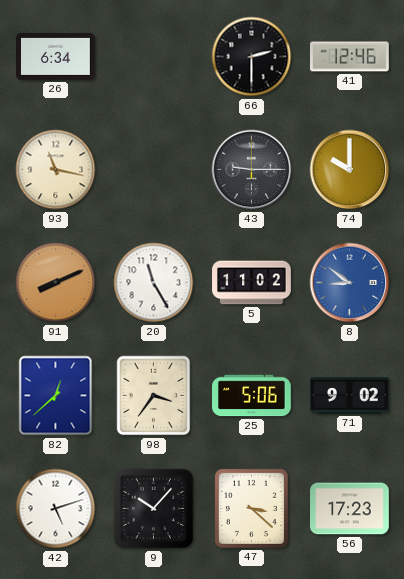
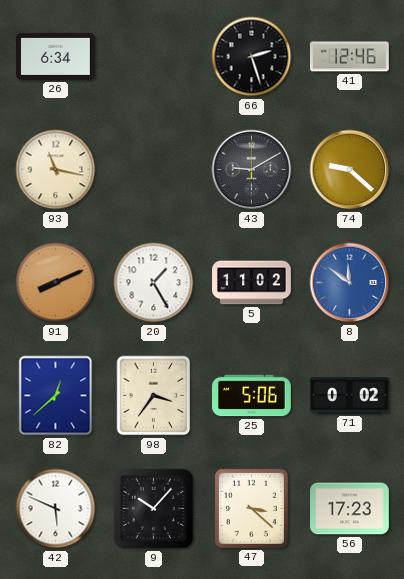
66: 2:30 -> 2:27 (252, 57)
43: 9:15 -> 9:10 (252, 170)
74: 10:00 -> 9:22 (350, 170)
20: 11:25 -> 1:25 (154, 283)
8: 8:51 -> 11:51 (350, 283)
71: 9:02 -> 0:02 (350, 396)
42: 5:12 -> 5:49 (56, 509)
